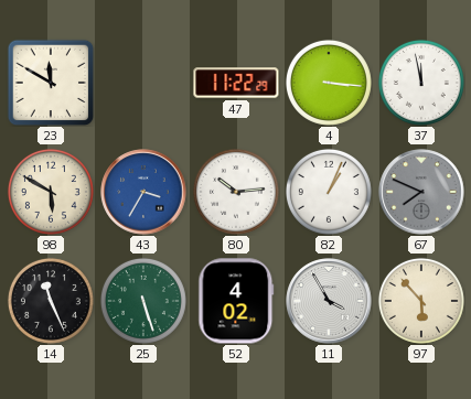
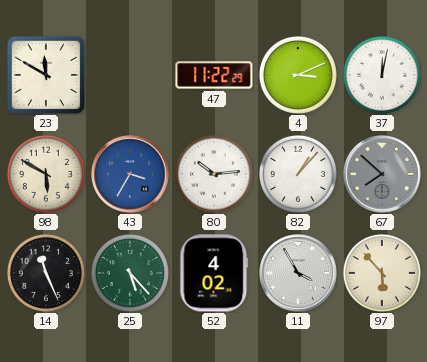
4: 3:16 -> 3:11 (298, 75)
37: 11:58 -> 12:02 (382, 75)
82: 1:04 -> 1:07 (298, 174)
67: 7:49 -> 7:52 (382, 174)
25: 5:27 -> 5:23 (130, 273)
